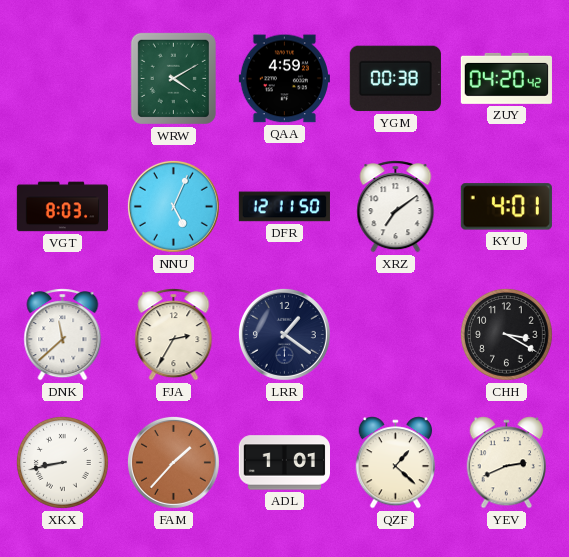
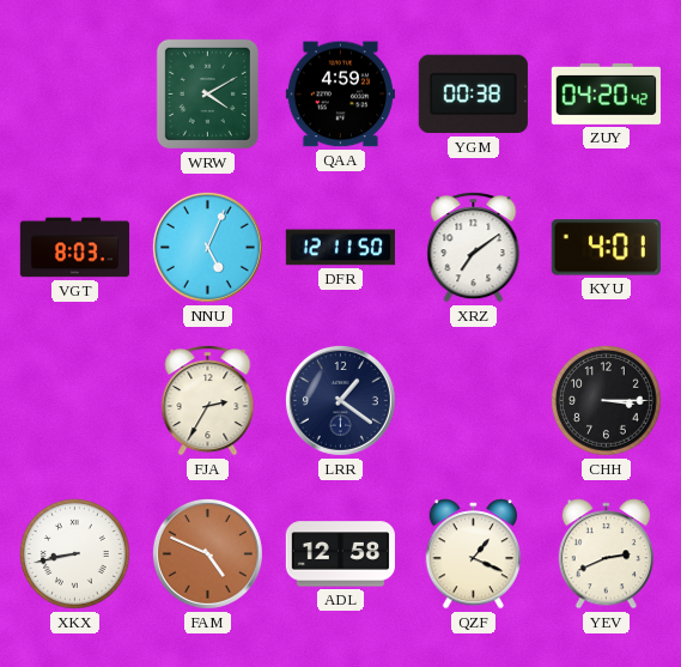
DNK: 11:38 -> none (63, 335)
CHH: 3:20 -> 3:15 (606, 400)
FAM: 1:37 -> 4:49 (207, 553)
ADL: 1:01 -> 12:58 (340, 554)
QZF: 1:22 -> 1:19 (474, 554)
